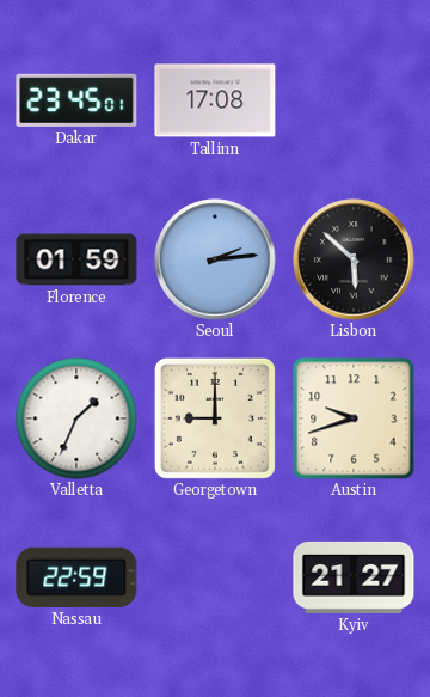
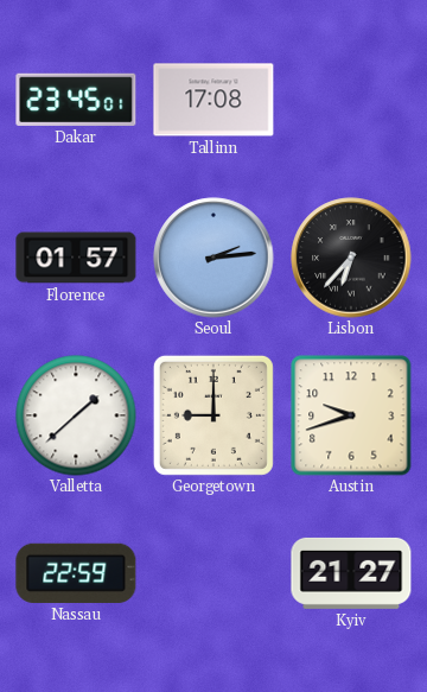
Florence: 01:59 -> 01:57 (76, 258)
Lisbon: 5:52 -> 6:37 (351, 258)
Valletta: 1:34 -> 1:38 (76, 415)
